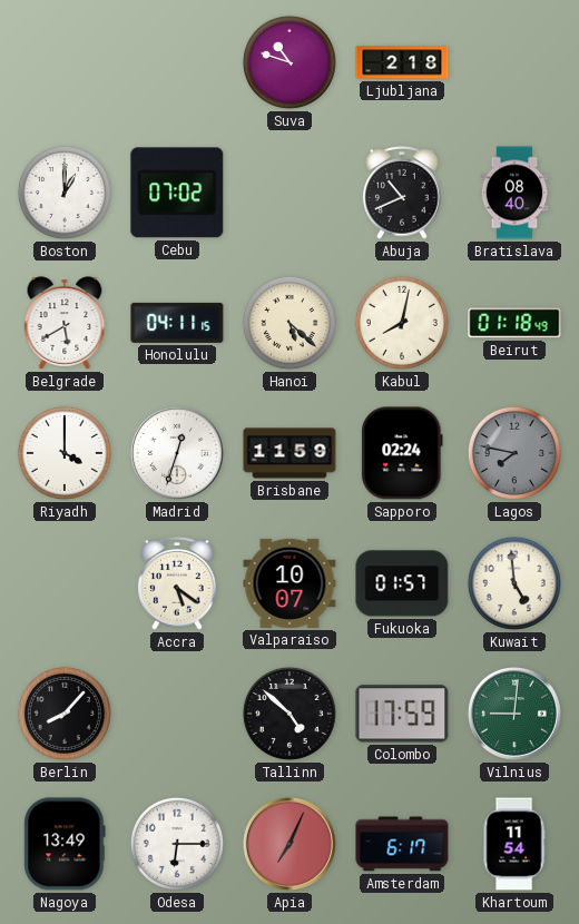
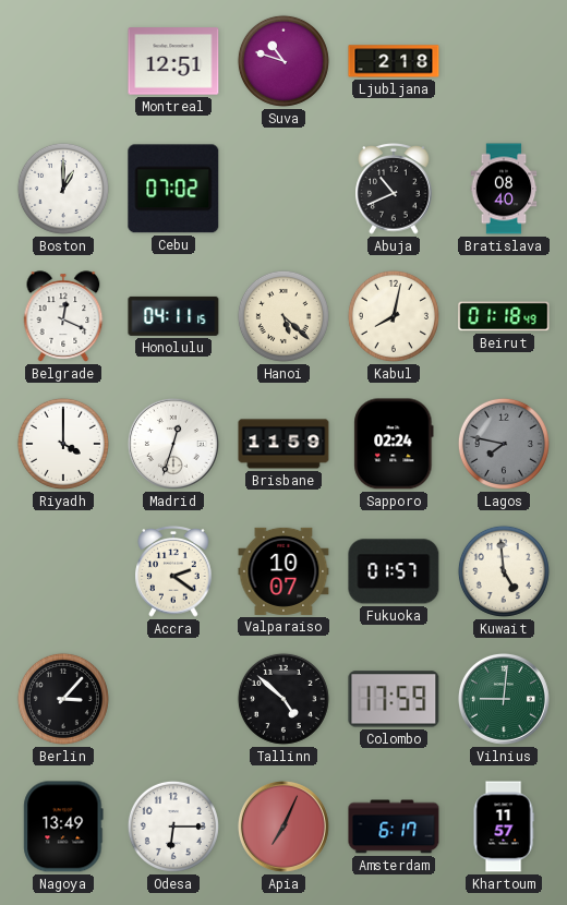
Montreal: none -> 12:51 (173, 61)
Belgrade: 5:40 -> 12:19 (63, 316)
Accra: 5:21 -> 2:21 (173, 572)
Berlin: 8:07 -> 3:07 (63, 699)
Khartoum: 11:54 -> 11:57 (504, 826)
